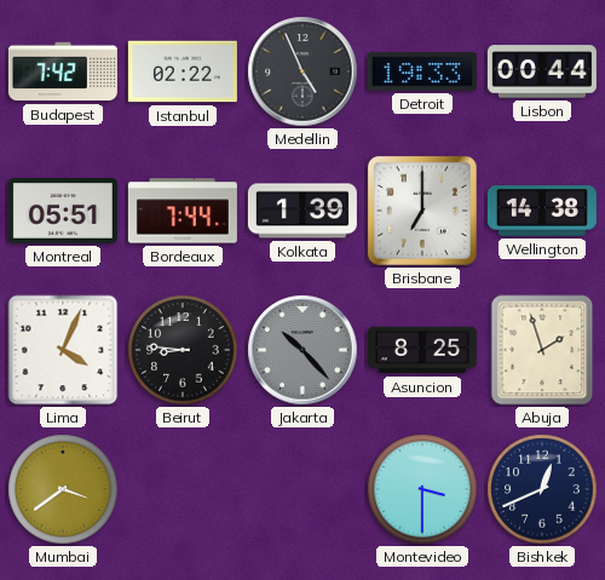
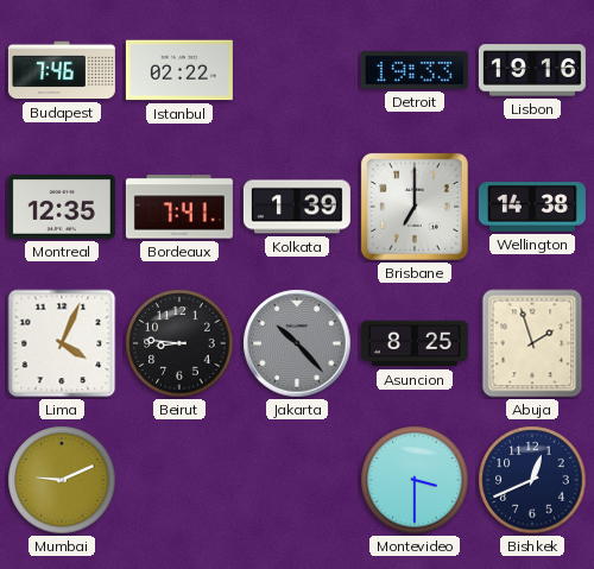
Budapest: 7:42 -> 7:46 (62, 70)
Medellin: 4:56 -> none (302, 71)
Lisbon: 00:44 -> 19:16 (532, 70)
Montreal: 05:51 -> 12:35 (62, 208)
Bordeaux: 7:44 -> 7:41 (179, 207)
Mumbai: 3:39 -> 9:11 (62, 480)
